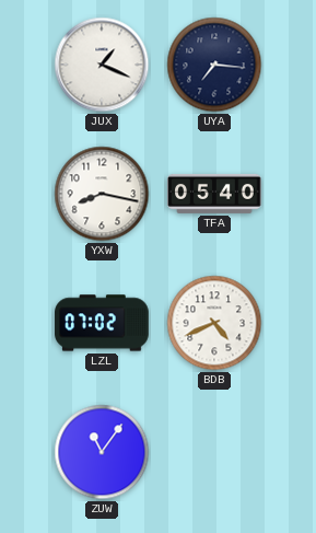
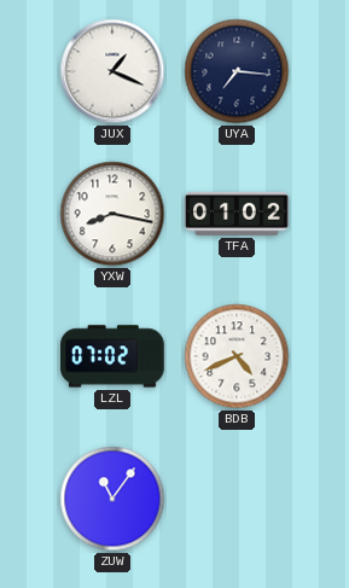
TFA: 05:40 -> 01:02 (237, 214)
